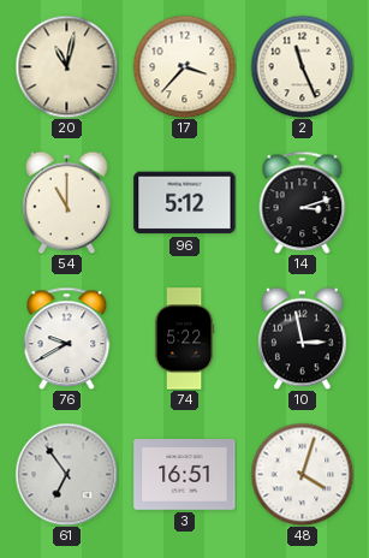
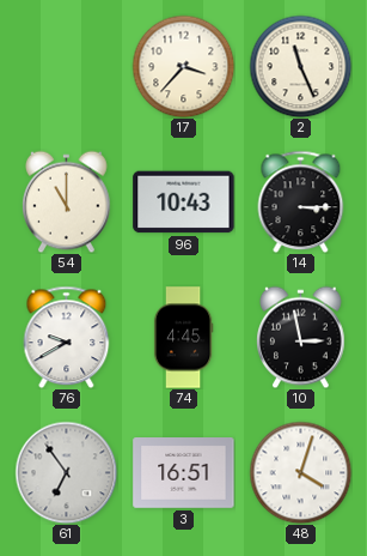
20: 11:02 -> none (66, 66)
96: 5:12 -> 10:43 (184, 203)
14: 3:12 -> 3:15 (301, 201)
74: 5:22 -> 4:45 (183, 338)
